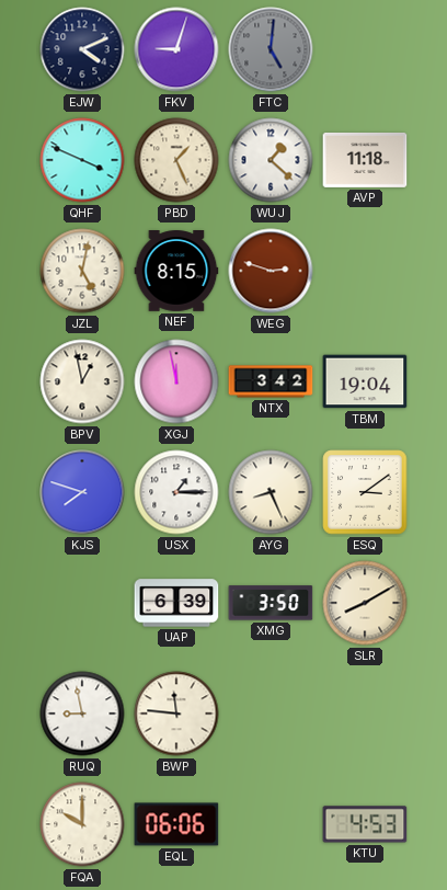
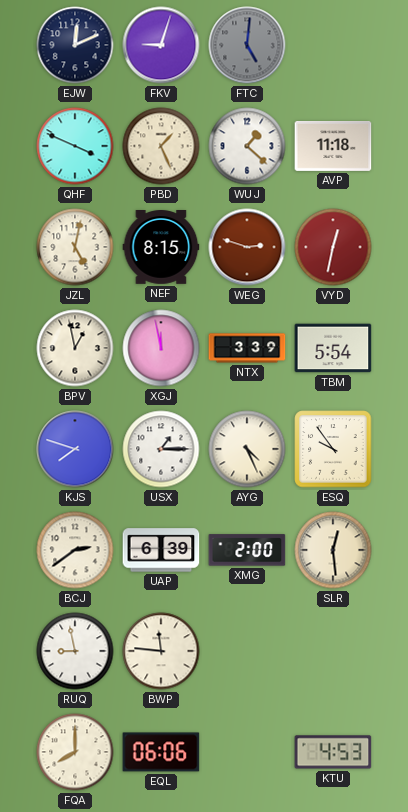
EJW: 4:11 -> 12:11 (75, 45)
VYD: none -> 12:32 (333, 247)
NTX: 3:42 -> 3:39 (247, 348)
TBM: 19:04 -> 5:54 (333, 348)
AYG: 8:26 -> 4:26 (247, 449)
ESQ: 3:09 -> 9:54 (333, 449)
BCJ: none -> 2:39 (75, 550)
XMG: 3:50 -> 2:00 (247, 550)
SLR: 8:10 -> 12:29 (333, 550)
FQA: 10:00 -> 8:00 (75, 752)
